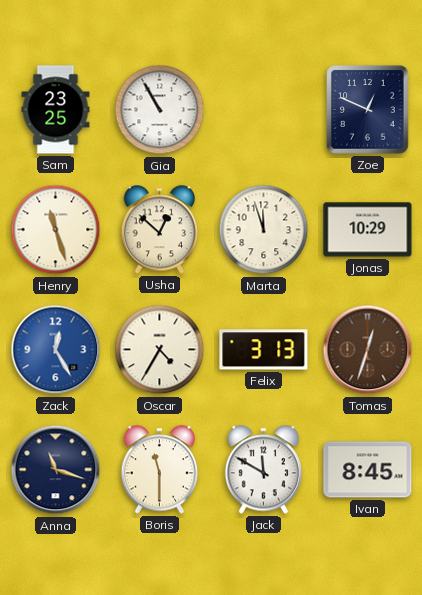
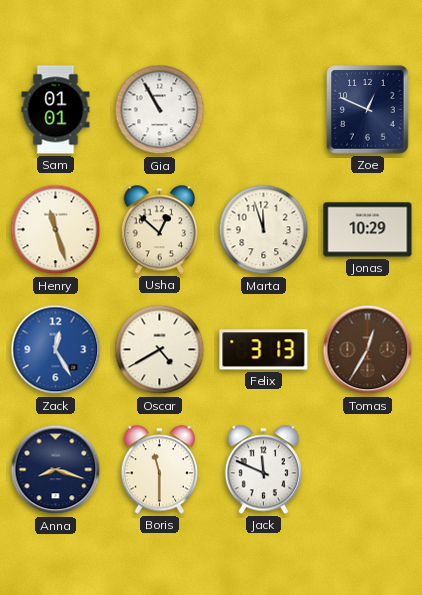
Sam: 23:25 -> 01:01 (56, 110)
Oscar: 4:35 -> 4:40 (160, 350)
Tomas: 12:33 -> 12:35 (368, 350)
Anna: 11:18 -> 8:18 (56, 470)
Jack: 11:50 -> 11:49 (264, 470)
Ivan: 8:45 -> none (368, 470)
